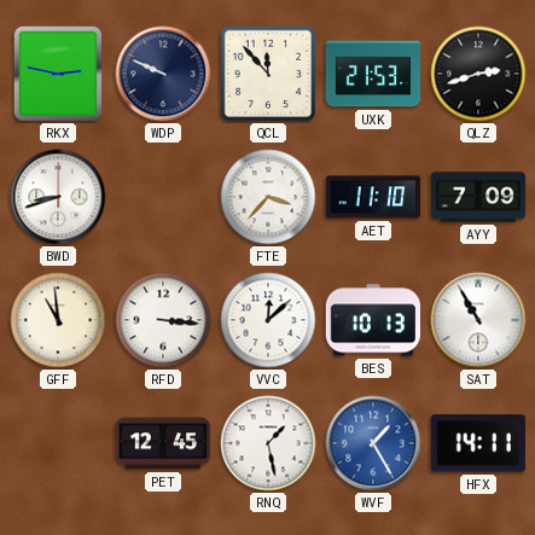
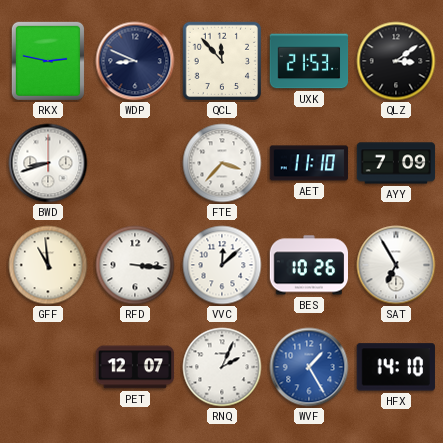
WDP: 9:49 -> 8:49 (135, 61)
QLZ: 2:42 -> 3:09 (396, 61)
BES: 10:13 -> 10:26 (308, 265)
SAT: 10:55 -> 6:55 (396, 265)
PET: 12:45 -> 12:07 (135, 367)
RNQ: 1:28 -> 2:04 (222, 367)
HFX: 14:11 -> 14:10 (396, 367)
